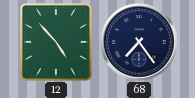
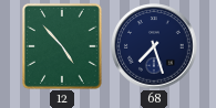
68: 7:24 -> 7:27 (154, 46)
